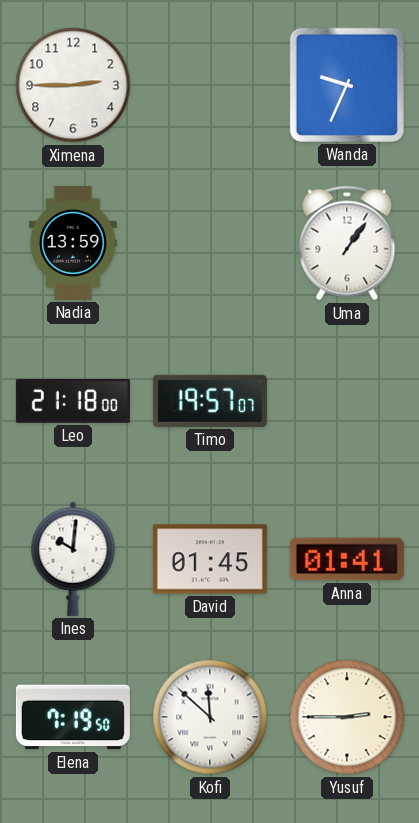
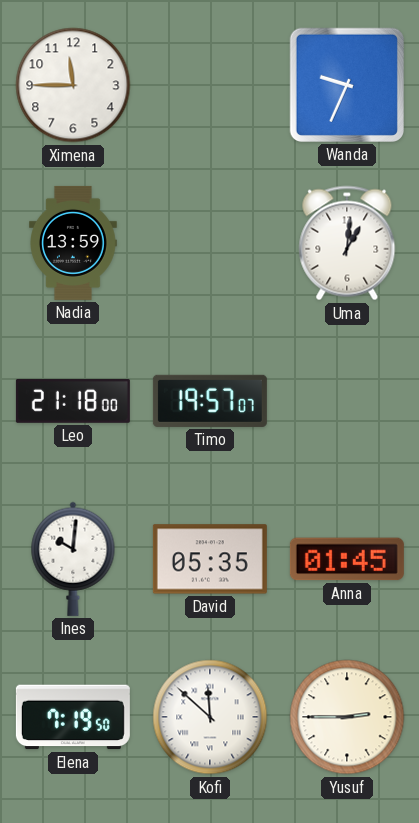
Ximena: 2:45 -> 11:45 (73, 85)
Uma: 1:06 -> 1:01 (347, 243)
David: 01:45 -> 05:35 (210, 559)
Anna: 01:41 -> 01:45 (347, 559)
